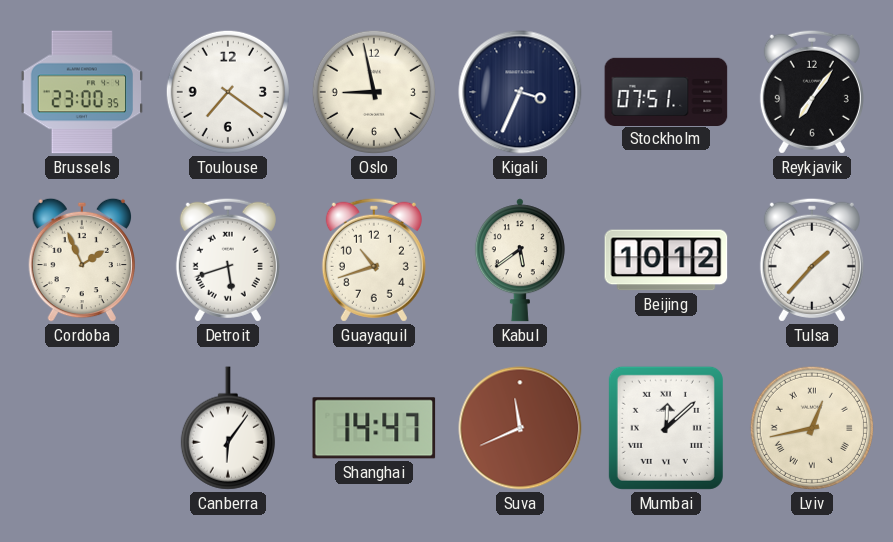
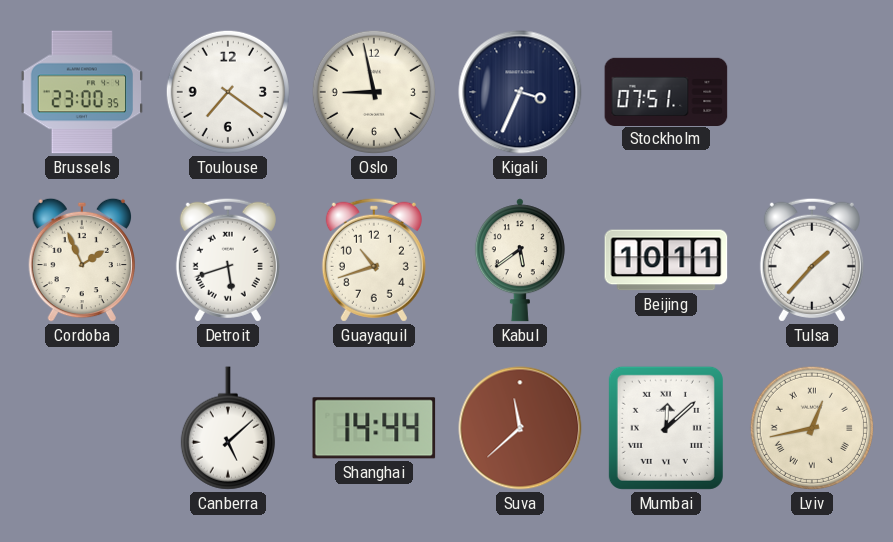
Reykjavik: 7:06 -> none (812, 92)
Beijing: 10:12 -> 10:11 (666, 260)
Canberra: 6:06 -> 5:08 (228, 428)
Shanghai: 14:47 -> 14:44 (374, 428)
Suva: 11:41 -> 11:38 (520, 428)
